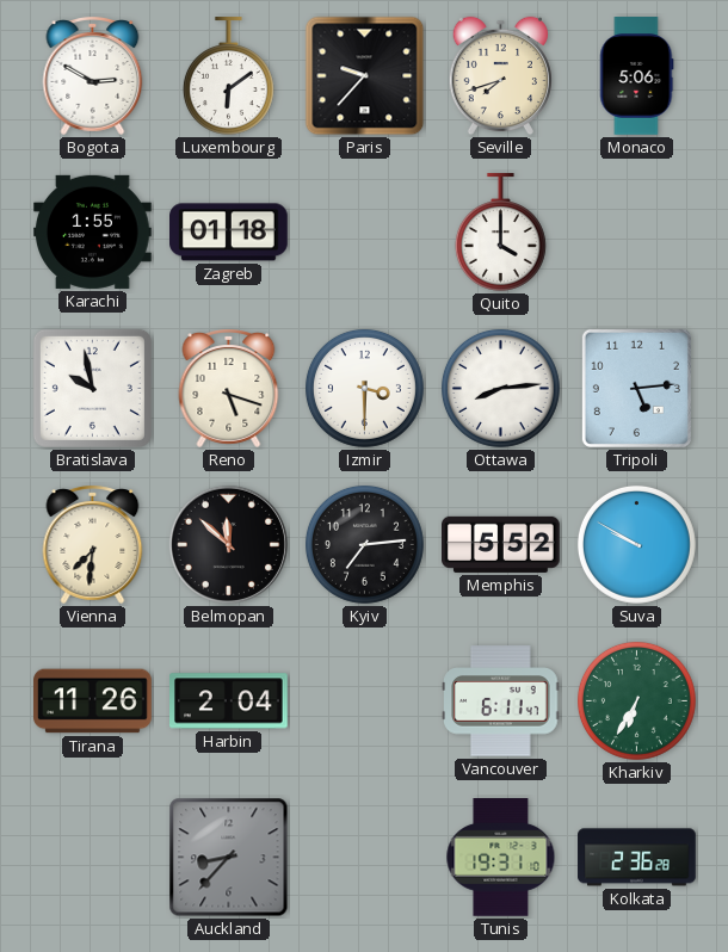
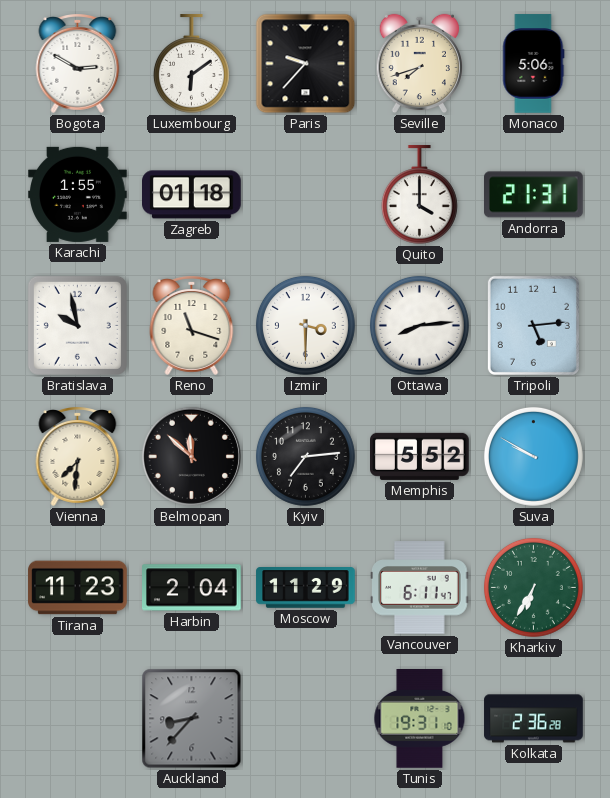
Andorra: none -> 21:31 (534, 195)
Reno: 5:18 -> 11:18 (192, 325)
Tirana: 11:26 -> 11:23 (78, 588)
Moscow: none -> 11:29 (306, 588)
